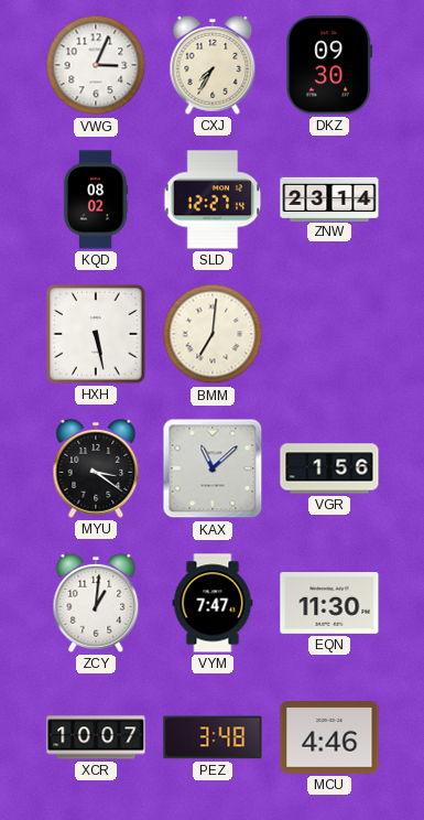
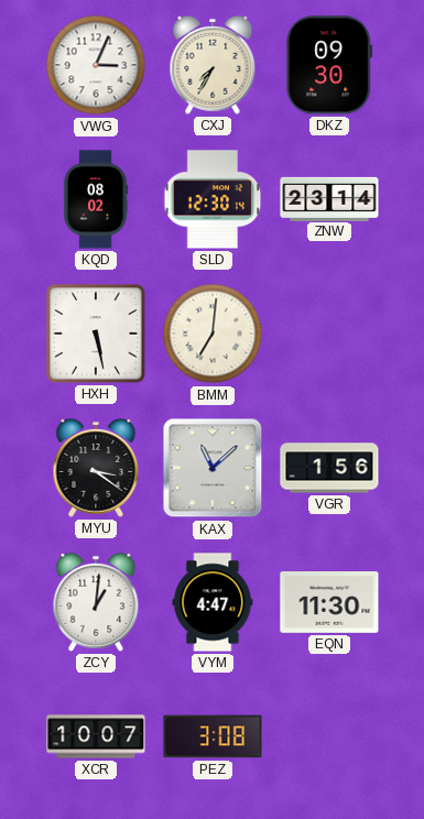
SLD: 12:27 -> 12:30 (213, 199)
VYM: 7:47 -> 4:47 (213, 602)
PEZ: 3:48 -> 3:08 (213, 736)
MCU: 4:46 -> none (329, 737)
